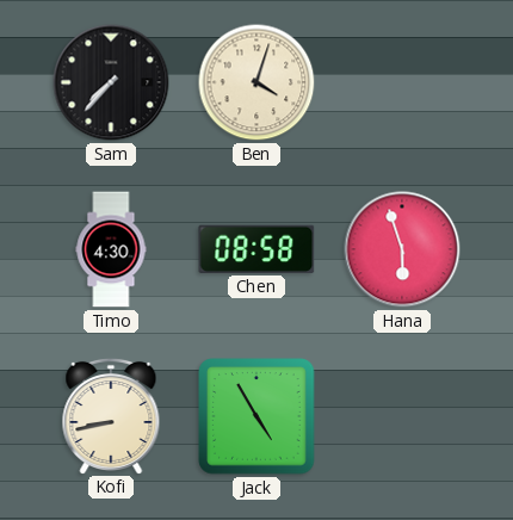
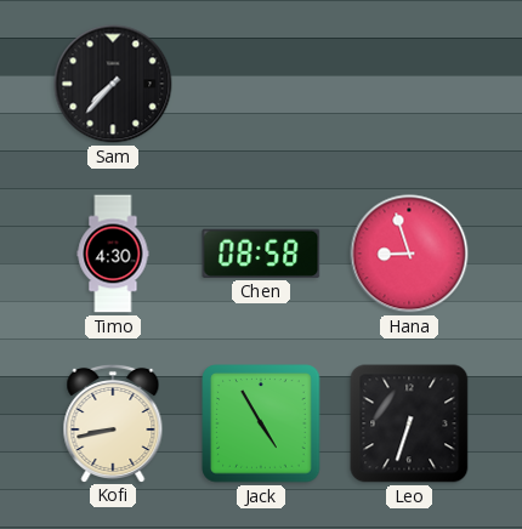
Ben: 4:03 -> none (256, 82)
Hana: 5:57 -> 8:57 (409, 254)
Leo: none -> 6:33 (409, 423)
